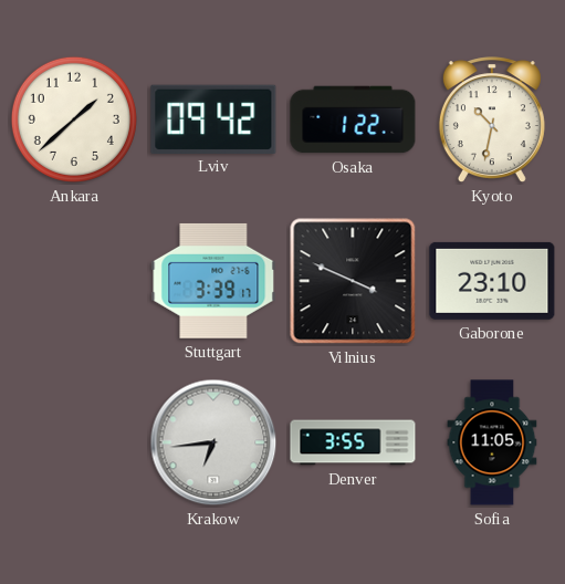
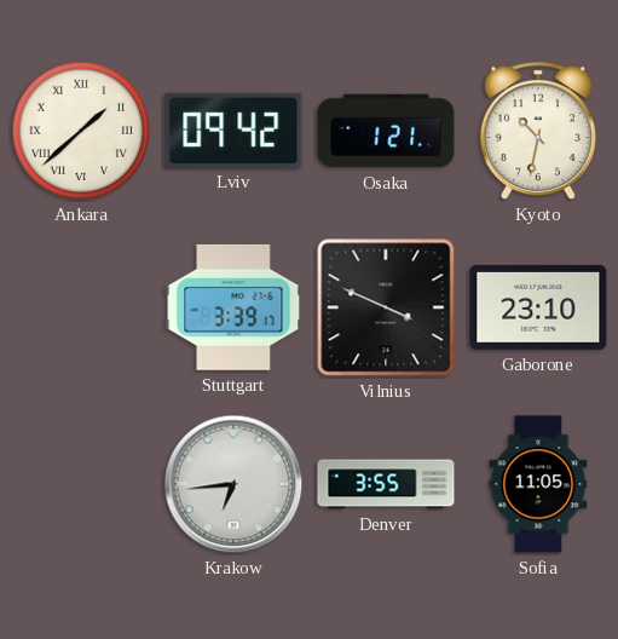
Ankara numerals: Arabic -> Roman (81, 131)
Osaka: 1:22 -> 1:21 (386, 131)
